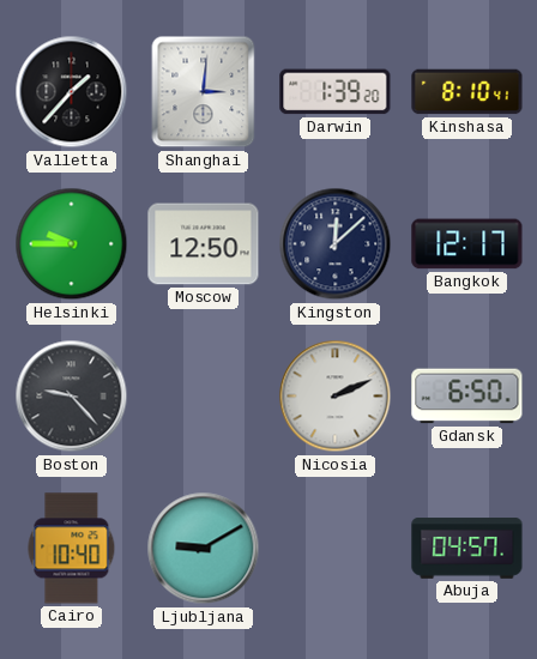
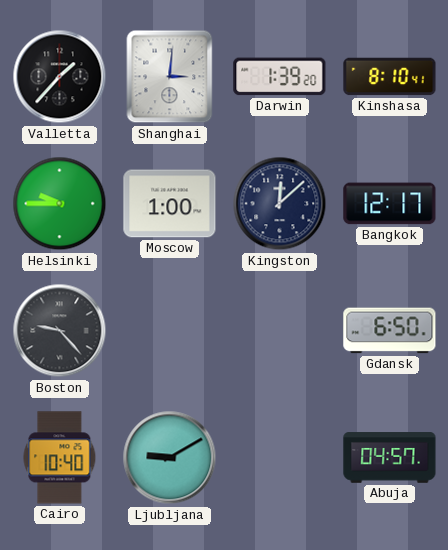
Moscow: 12:50 -> 1:00 (170, 204)
Nicosia: 2:11 -> none (336, 397)
